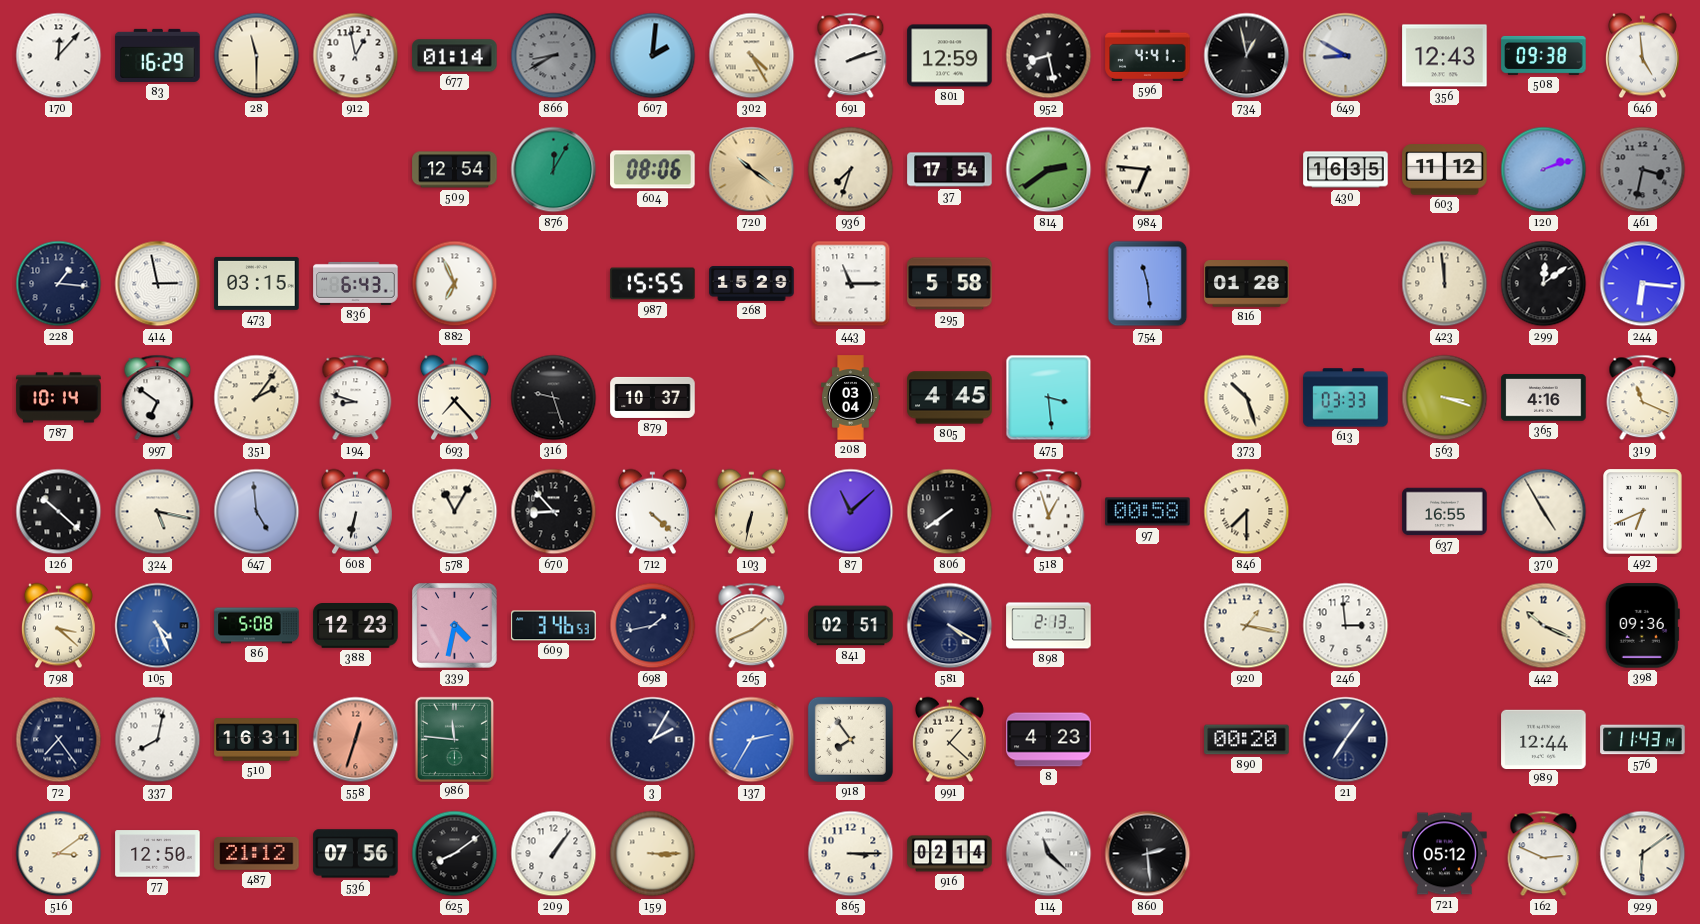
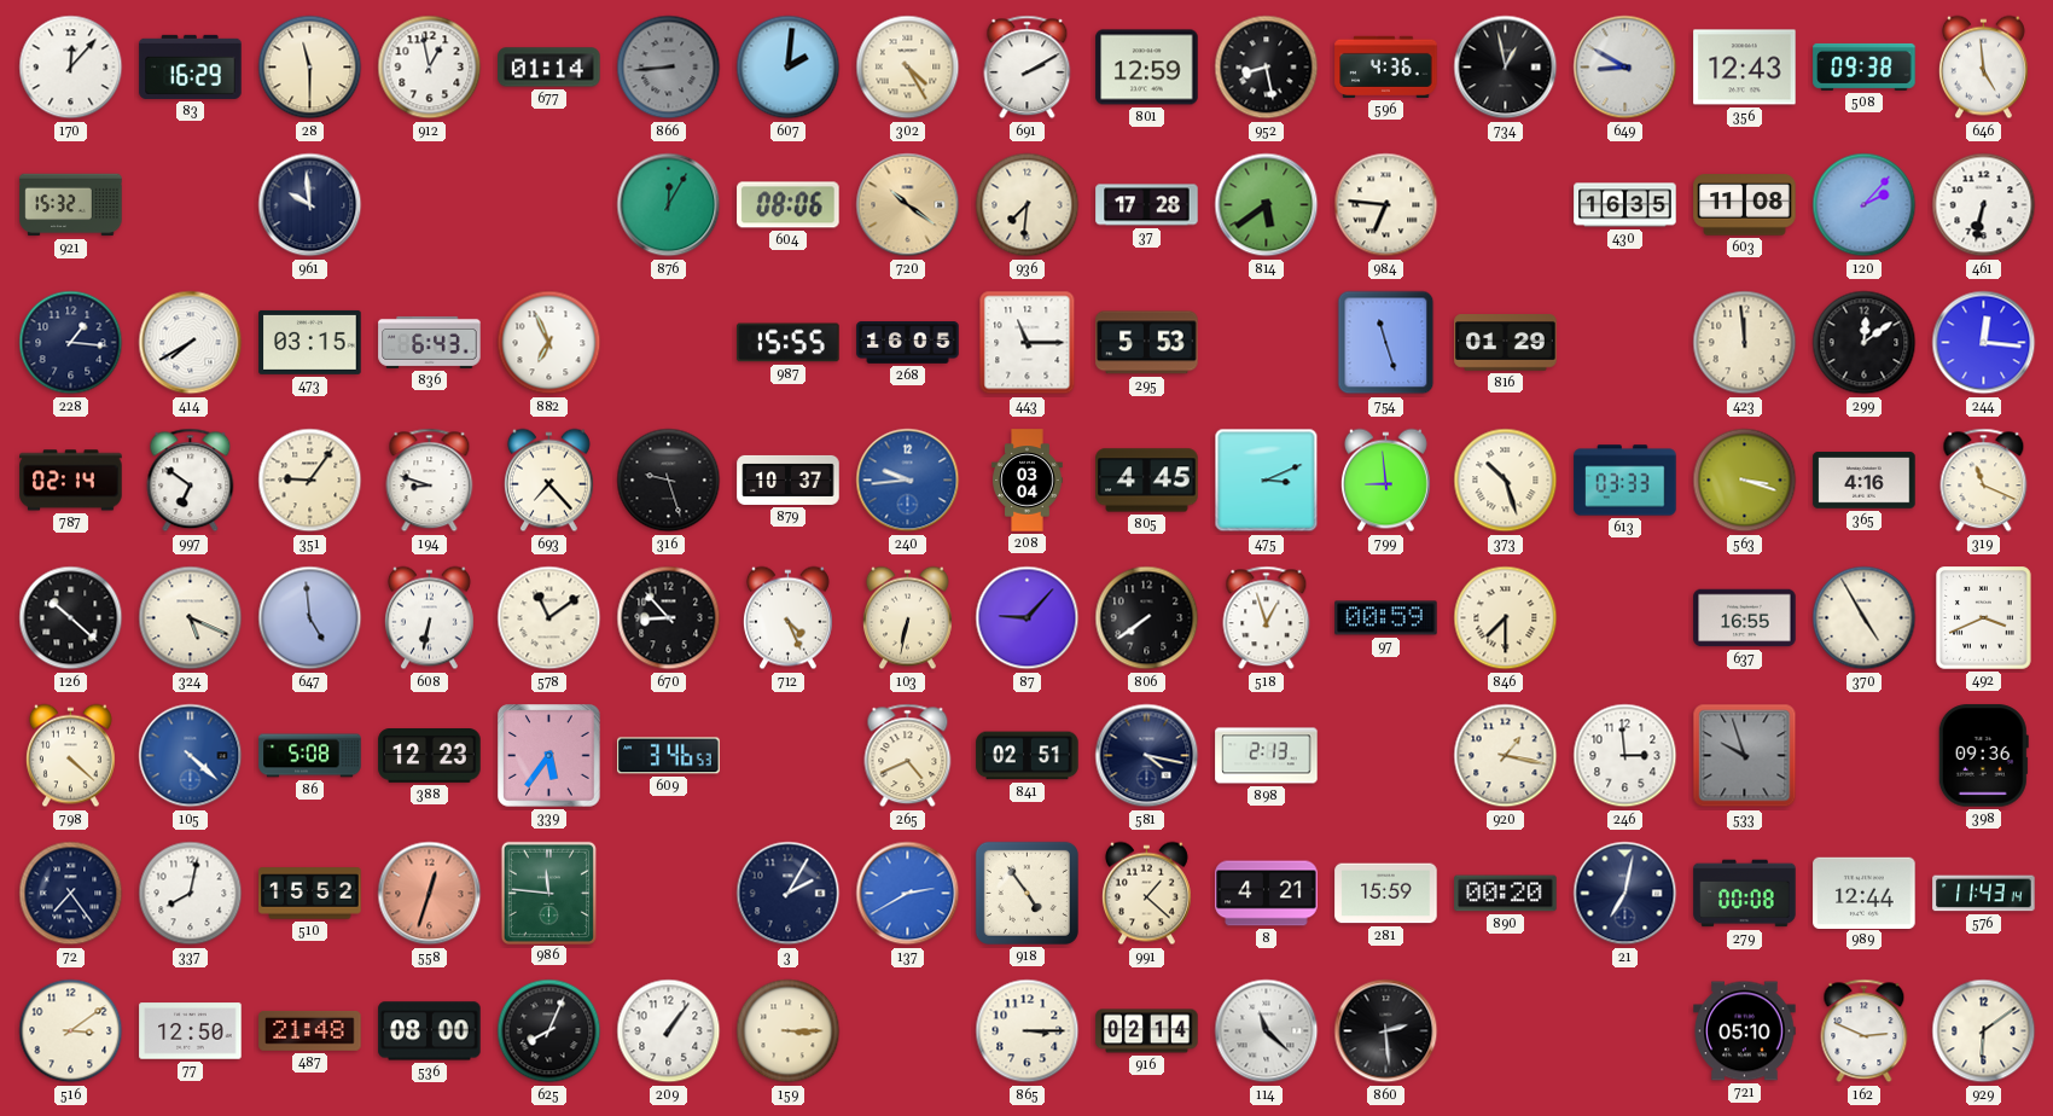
866: 8:40 -> 8:44 (669, 68)
691: 2:12 -> 2:10 (1028, 68)
596: 4:41 -> 4:36 (1386, 66)
921: none -> 15:32 (71, 205)
961: none -> 9:59 (310, 205)
509: 12:54 -> none (455, 170)
936: 7:33 -> 7:31 (1028, 205)
37: 17:54 -> 17:28 (1147, 205)
814: 2:39 -> 5:39 (1267, 205)
603: 11:12 -> 11:08 (1745, 205)
120: 2:12 -> 2:07 (1865, 205)
461: 3:32 -> 6:32 (1984, 205)
461 dial: grey -> white (1984, 205)
414: 2:58 -> 7:40 (191, 343)
268: 15:29 -> 16:05 (908, 343)
295: 5:58 -> 5:53 (1147, 343)
754: 11:29 -> 11:27 (1386, 343)
816: 01:28 -> 01:29 (1506, 343)
244: 6:16 -> 12:16 (1984, 343)
787: 10:14 -> 02:14 (71, 481)
351: 2:06 -> 9:06 (310, 481)
240: none -> 9:44 (908, 481)
475: 3:29 -> 3:11 (1267, 481)
799: none -> 8:59 (1385, 481)
324: 5:17 -> 5:19 (191, 618)
578: 11:05 -> 11:09 (549, 618)
712: 4:22 -> 4:26 (787, 618)
87: 11:08 -> 9:07 (1028, 618)
97: 00:58 -> 00:59 (1386, 618)
492: 6:41 -> 3:41 (1984, 618)
798: 3:22 -> 4:22 (70, 756)
105: 4:26 -> 4:22 (191, 756)
339: 4:32 -> 5:36 (549, 756)
698: 1:43 -> none (653, 626)
265: 1:41 -> 4:41 (908, 756)
581: 4:20 -> 4:17 (1147, 756)
533: none -> 9:57 (1745, 756)
442: 10:19 -> none (1544, 626)
510: 16:31 -> 15:52 (310, 894)
137: 2:35 -> 2:40 (908, 894)
918: 7:54 -> 4:54 (1026, 893)
8: 4:23 -> 4:21 (1267, 894)
281: none -> 15:59 (1386, 894)
21: 7:06 -> 7:02 (1625, 894)
279: none -> 00:08 (1745, 894)
487: 21:12 -> 21:48 (310, 1031)
536: 07:56 -> 08:00 (430, 1031)
625: 8:09 -> 8:04 (549, 1031)
721: 05:12 -> 05:10 (1745, 1031)
